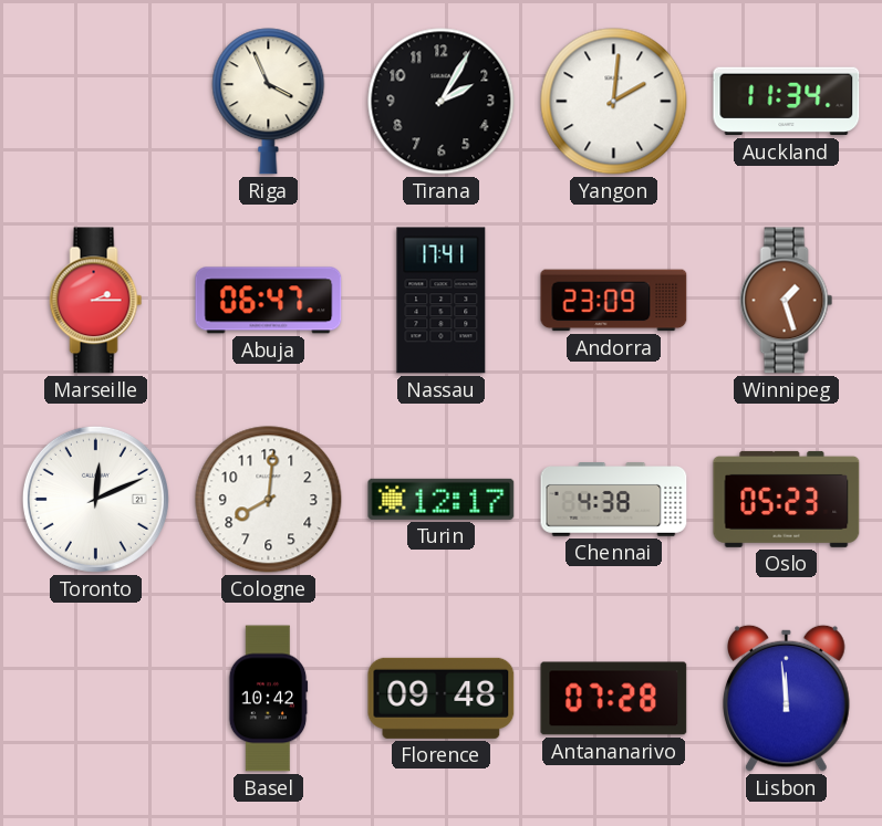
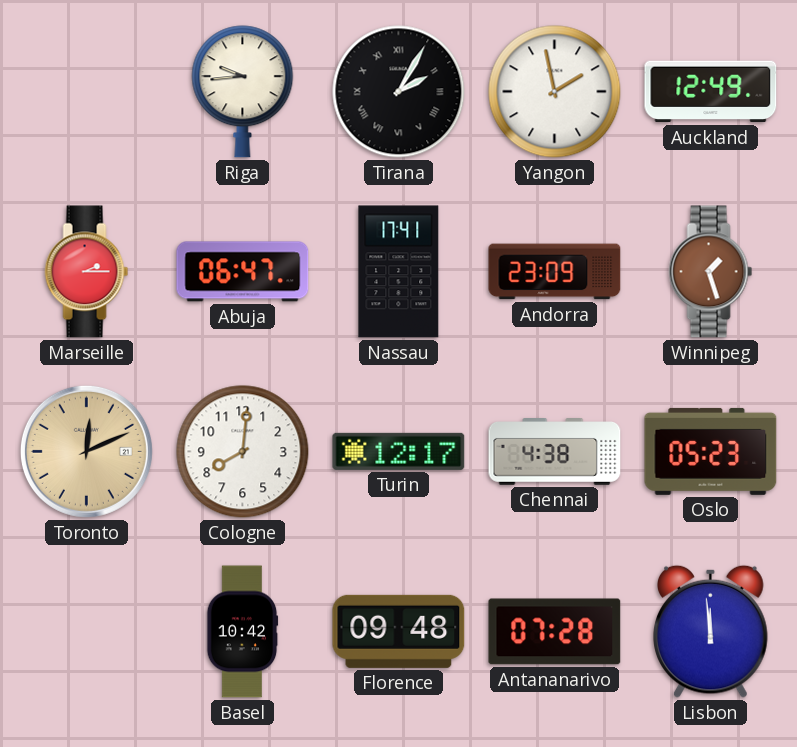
Riga: 3:56 -> 9:44 (243, 92)
Tirana numerals: Arabic -> Roman (399, 92)
Yangon: 2:01 -> 1:58 (555, 92)
Auckland: 11:34 -> 12:49 (711, 92)
Toronto dial: white -> champagne (86, 451)
